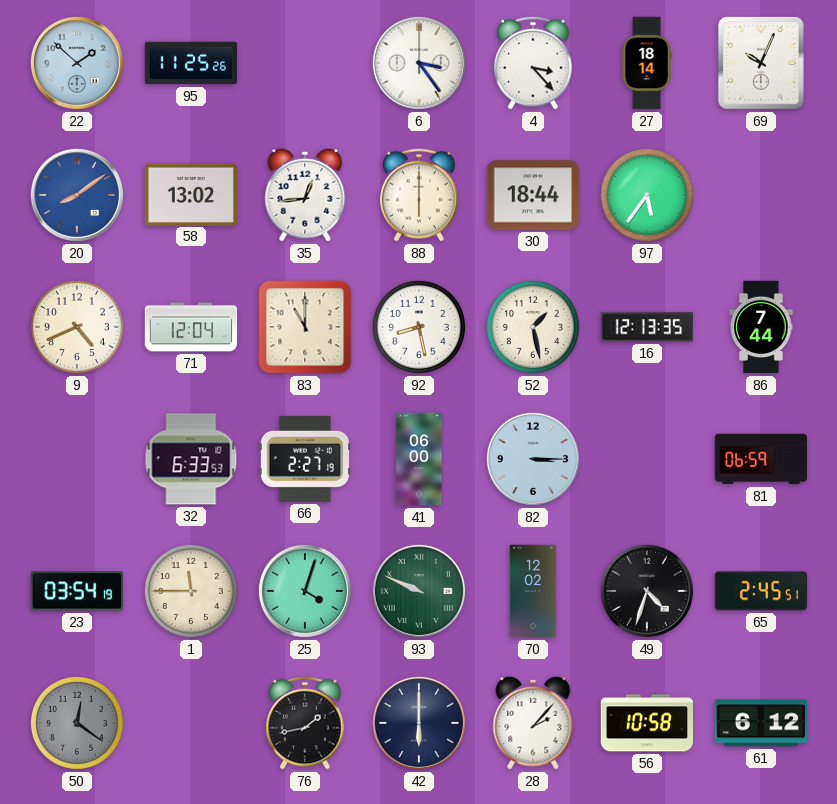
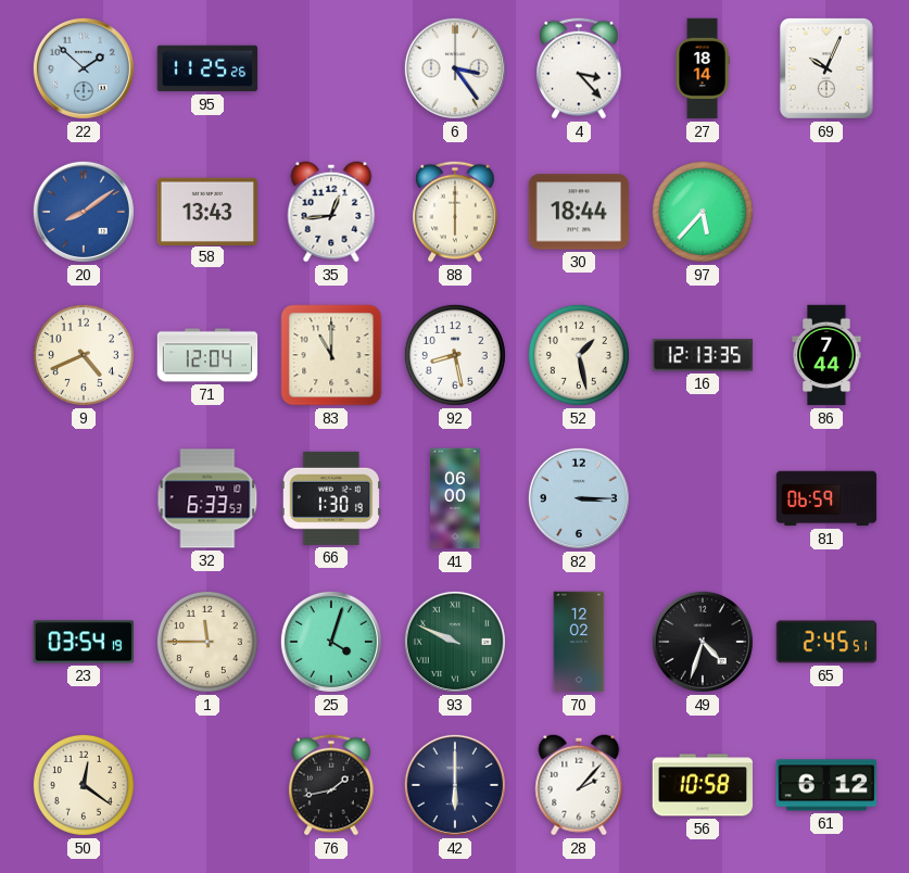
58: 13:02 -> 13:43 (207, 211)
97: 5:36 -> 5:37 (703, 212)
66: 2:27 -> 1:30 (330, 498)
50 dial: grey -> cream (84, 785)
